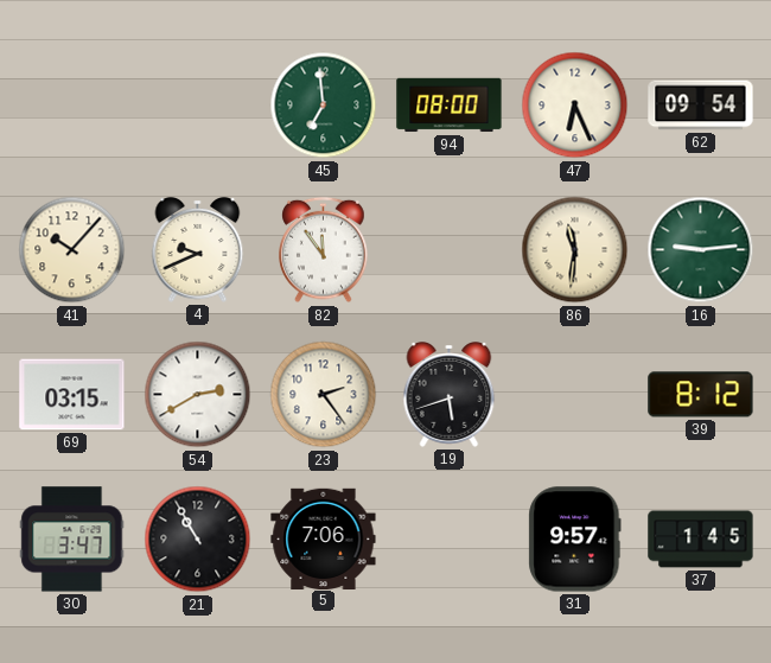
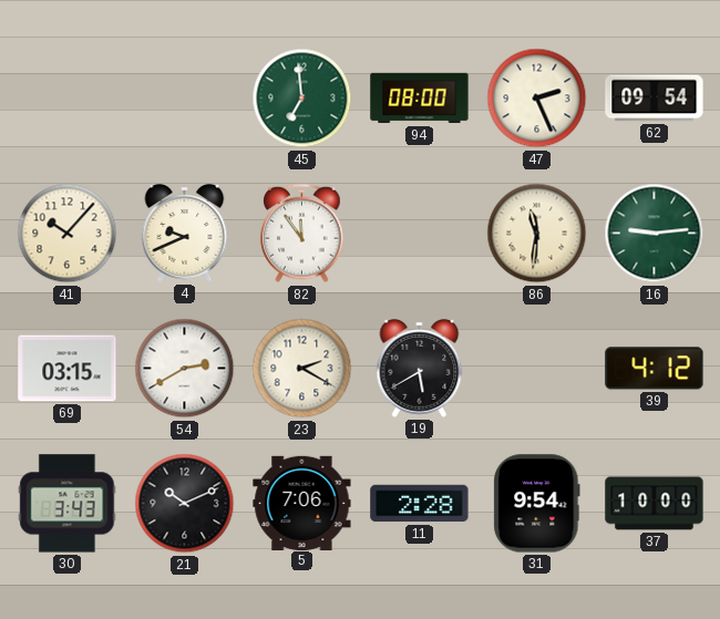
47: 6:26 -> 2:26 (537, 99)
23: 2:24 -> 2:20 (302, 369)
19: 5:42 -> 5:40 (420, 369)
39: 8:12 -> 4:12 (655, 369)
30: 3:47 -> 3:43 (68, 504)
21: 10:55 -> 10:11 (185, 504)
11: none -> 2:28 (420, 504)
31: 9:57 -> 9:54 (537, 504)
37: 1:45 -> 10:00 (655, 504)
